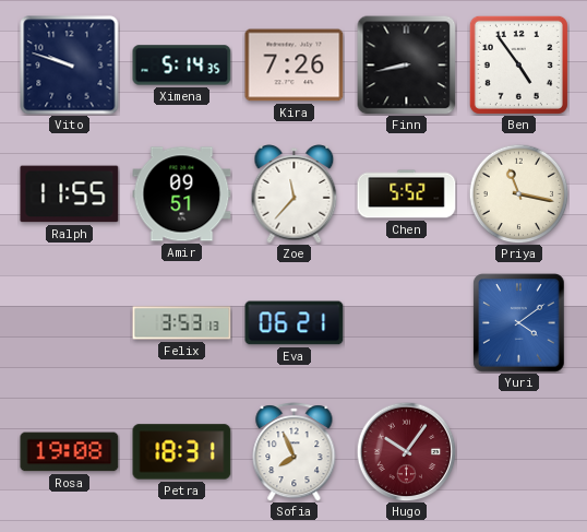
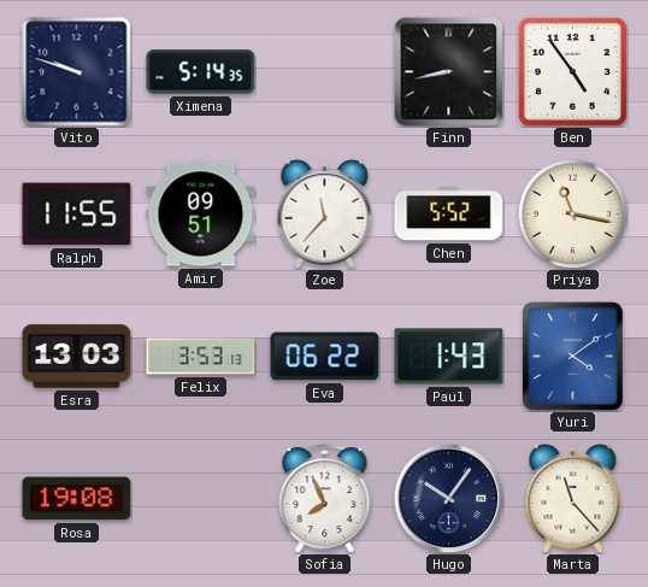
Kira: 7:26 -> none (295, 66)
Esra: none -> 13:03 (77, 357)
Eva: 06:21 -> 06:22 (325, 357)
Paul: none -> 1:43 (449, 357)
Petra: 18:31 -> none (182, 452)
Hugo dial: burgundy -> navy (448, 498)
Marta: none -> 11:23 (573, 499)
